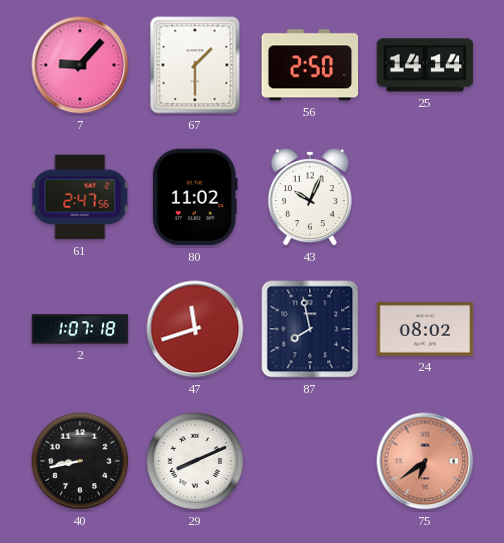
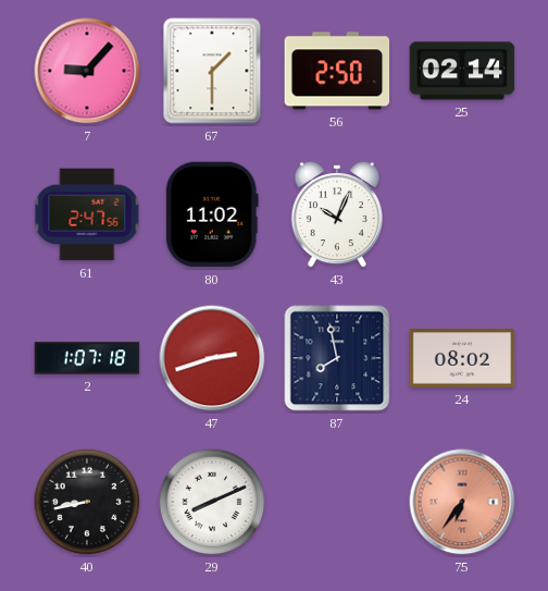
25: 14:14 -> 02:14 (462, 71)
47: 11:42 -> 2:42 (212, 358)
75: 6:39 -> 6:36 (462, 502)
